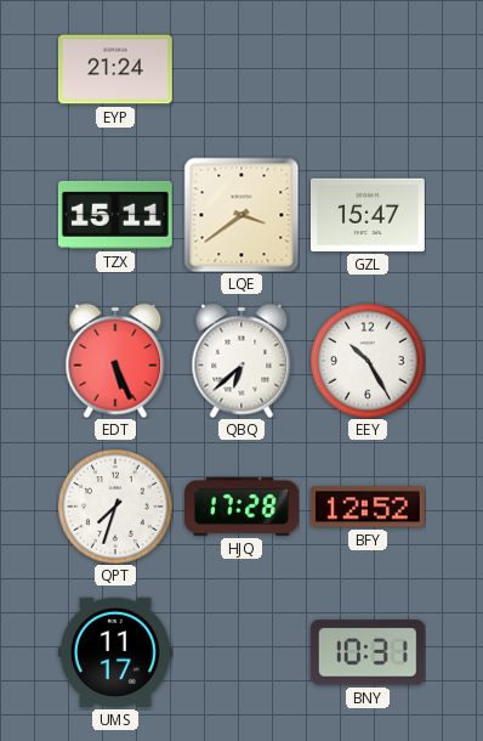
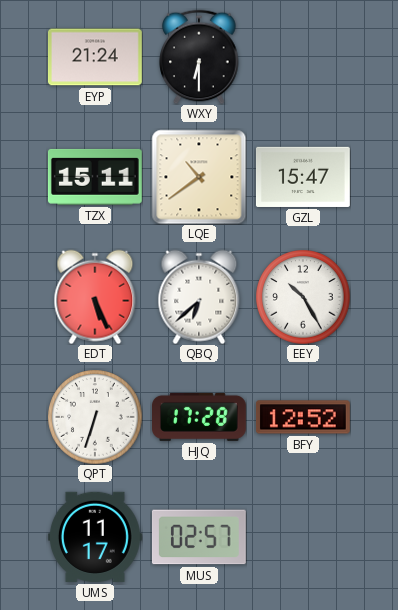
WXY: none -> 6:30 (199, 57)
LQE: 3:39 -> 10:39 (199, 177)
QPT: 7:33 -> 6:33 (95, 417)
MUS: none -> 02:57 (199, 537)
BNY: 10:31 -> none (368, 652)
